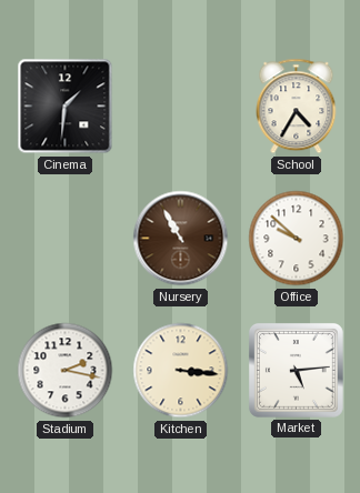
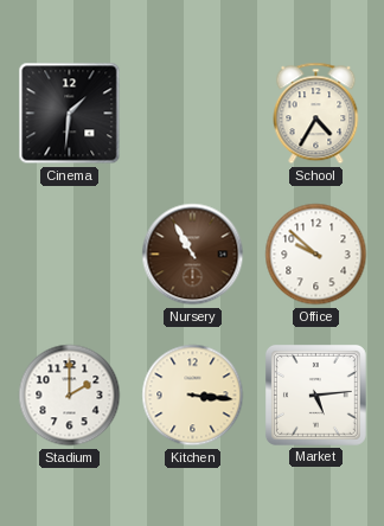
Stadium: 2:17 -> 2:00 (70, 396)
